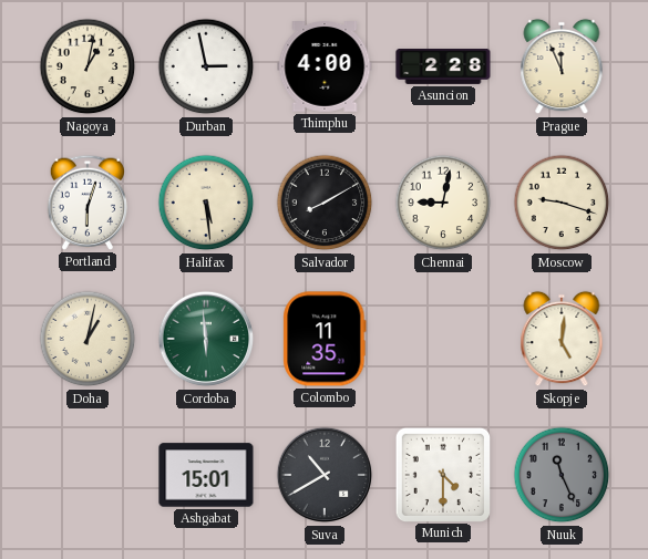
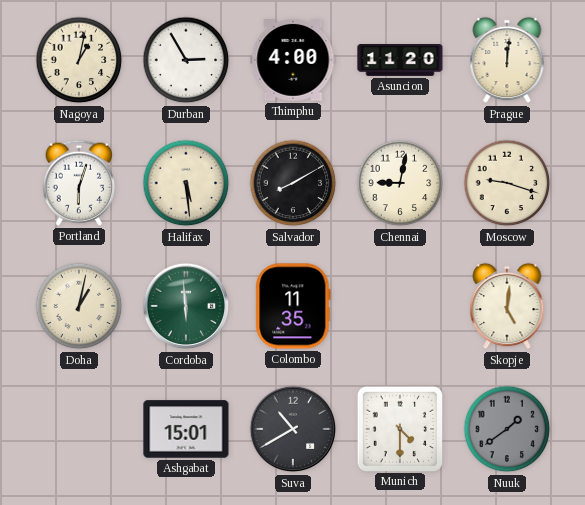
Durban: 2:58 -> 2:55 (186, 60)
Asuncion: 2:28 -> 11:20 (400, 61)
Prague: 11:56 -> 12:01 (507, 60)
Nuuk: 11:26 -> 1:39 (507, 429)
